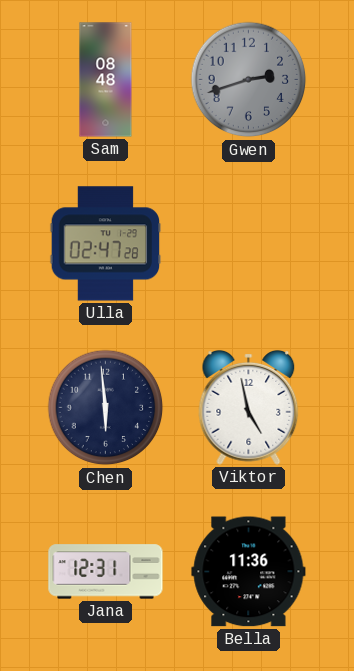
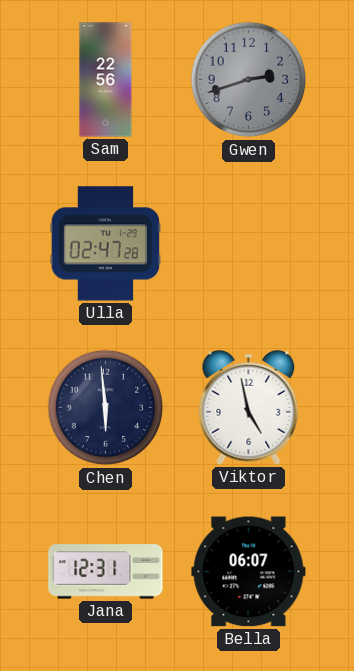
Sam: 08:48 -> 22:56 (106, 80)
Bella: 11:36 -> 06:07 (249, 572)
